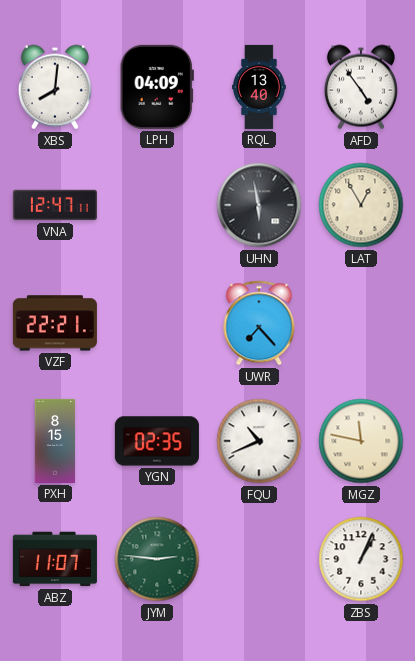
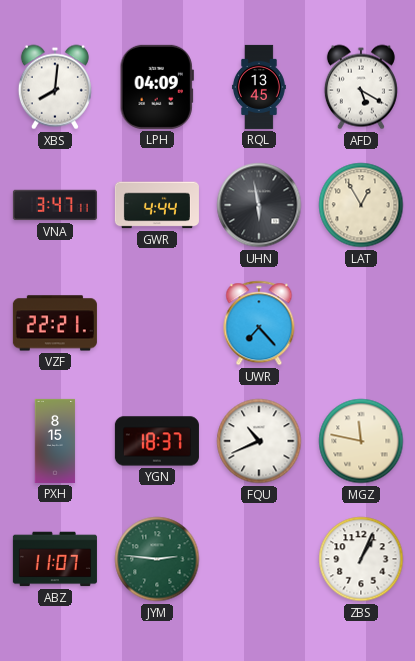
RQL: 13:40 -> 13:45 (259, 87)
AFD: 4:54 -> 5:20 (361, 87)
VNA: 12:47 -> 3:47 (55, 205)
GWR: none -> 4:44 (157, 205)
YGN: 02:35 -> 18:37 (157, 441)
